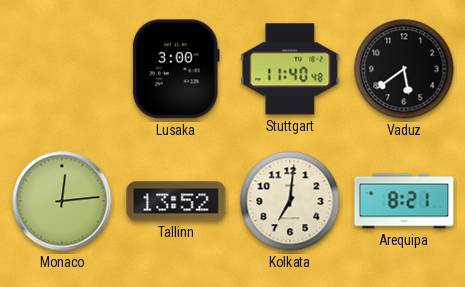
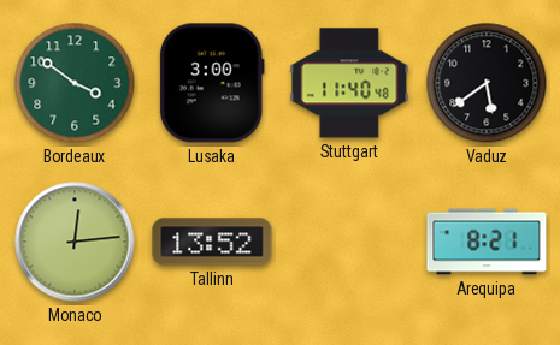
Bordeaux: none -> 3:51 (75, 83)
Kolkata: 7:01 -> none (290, 201)
